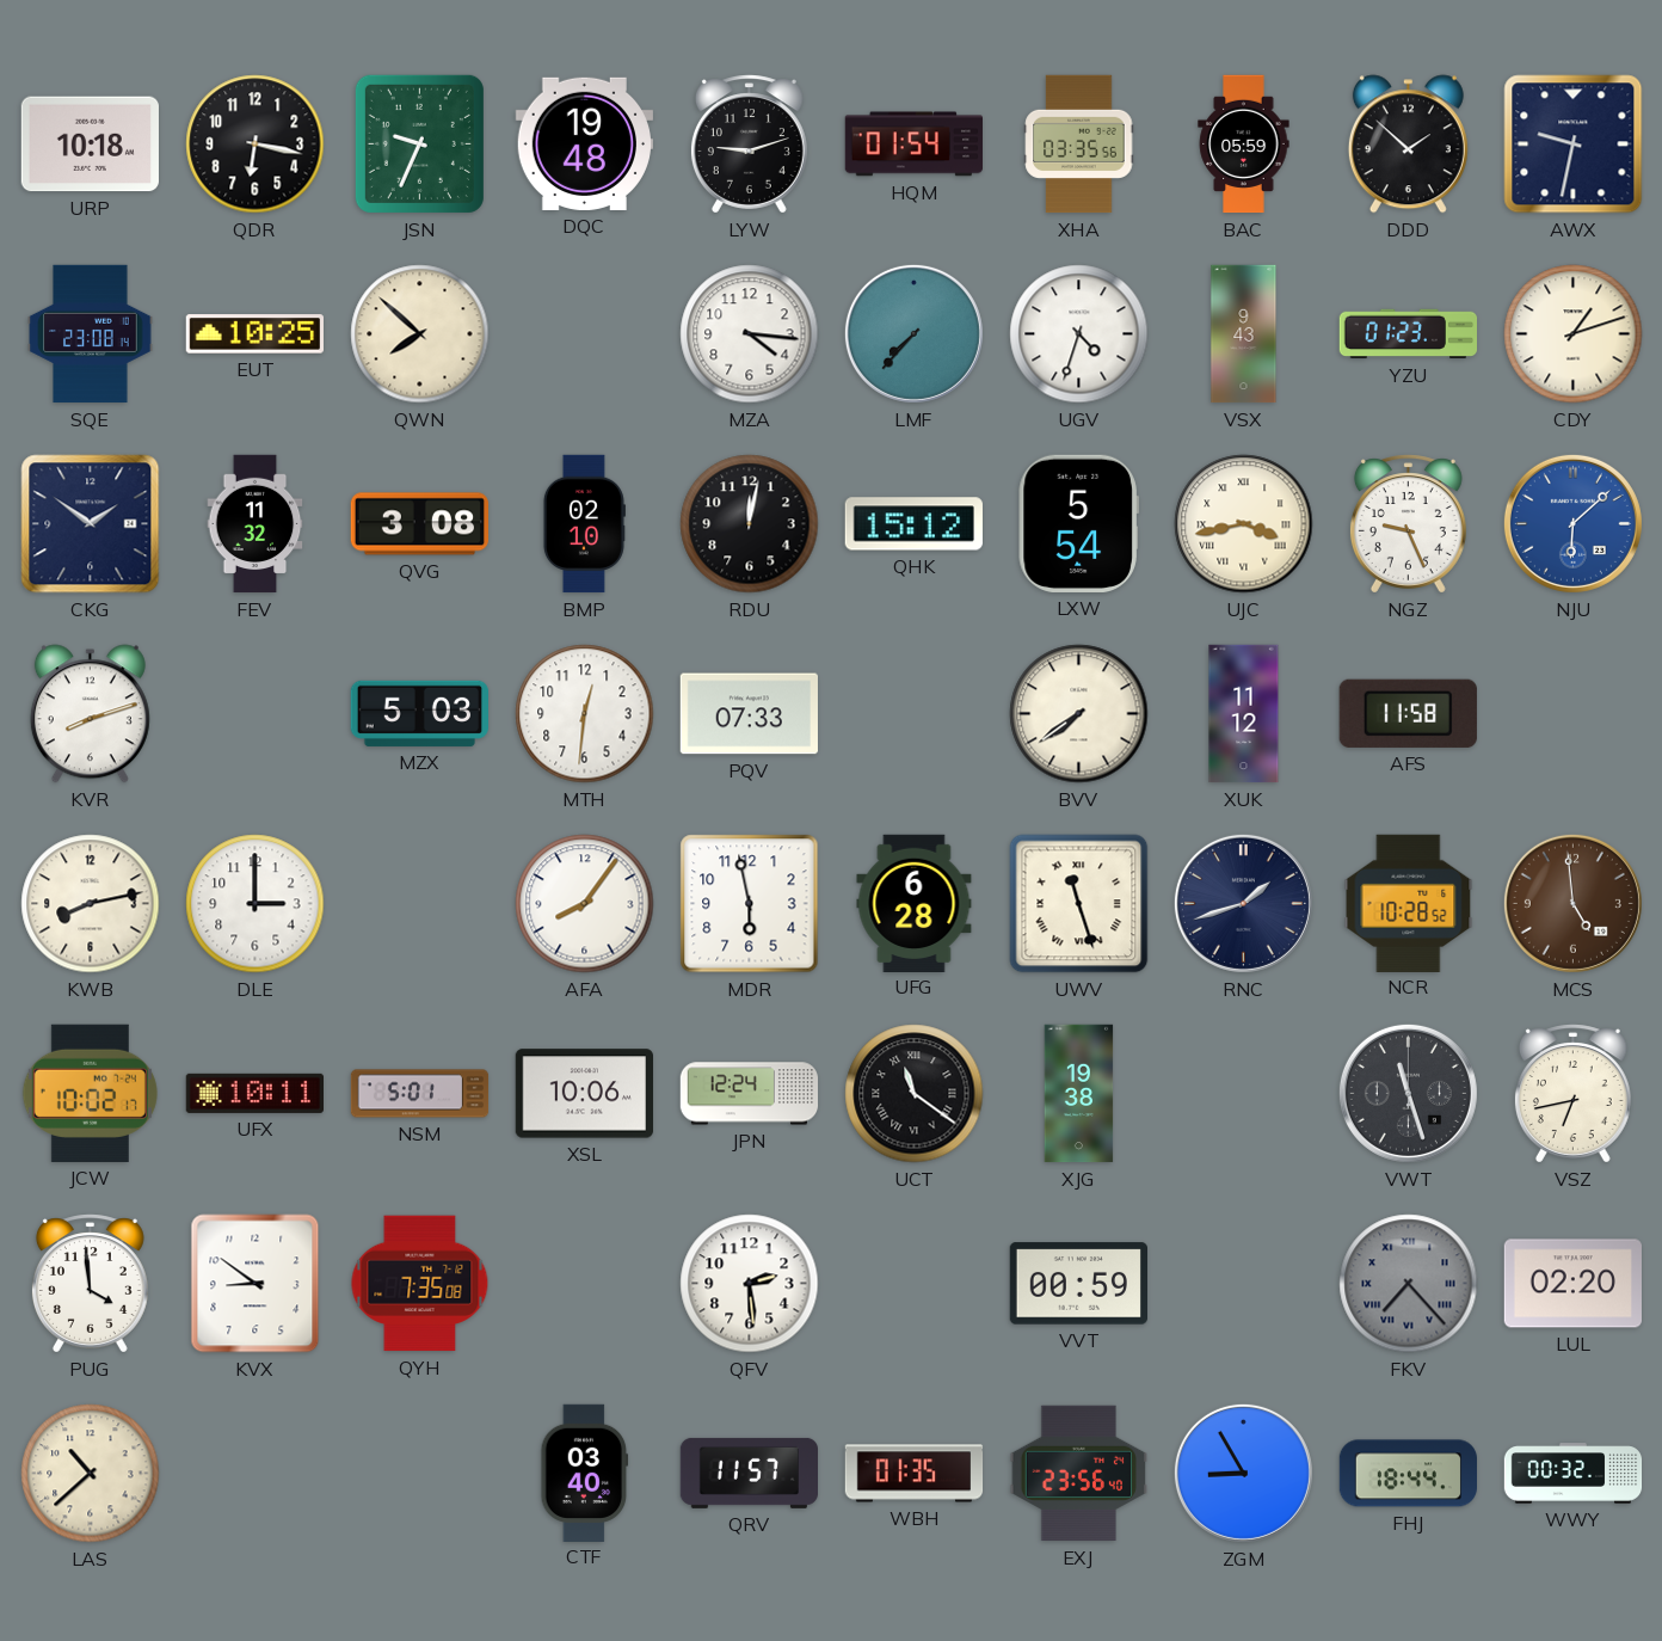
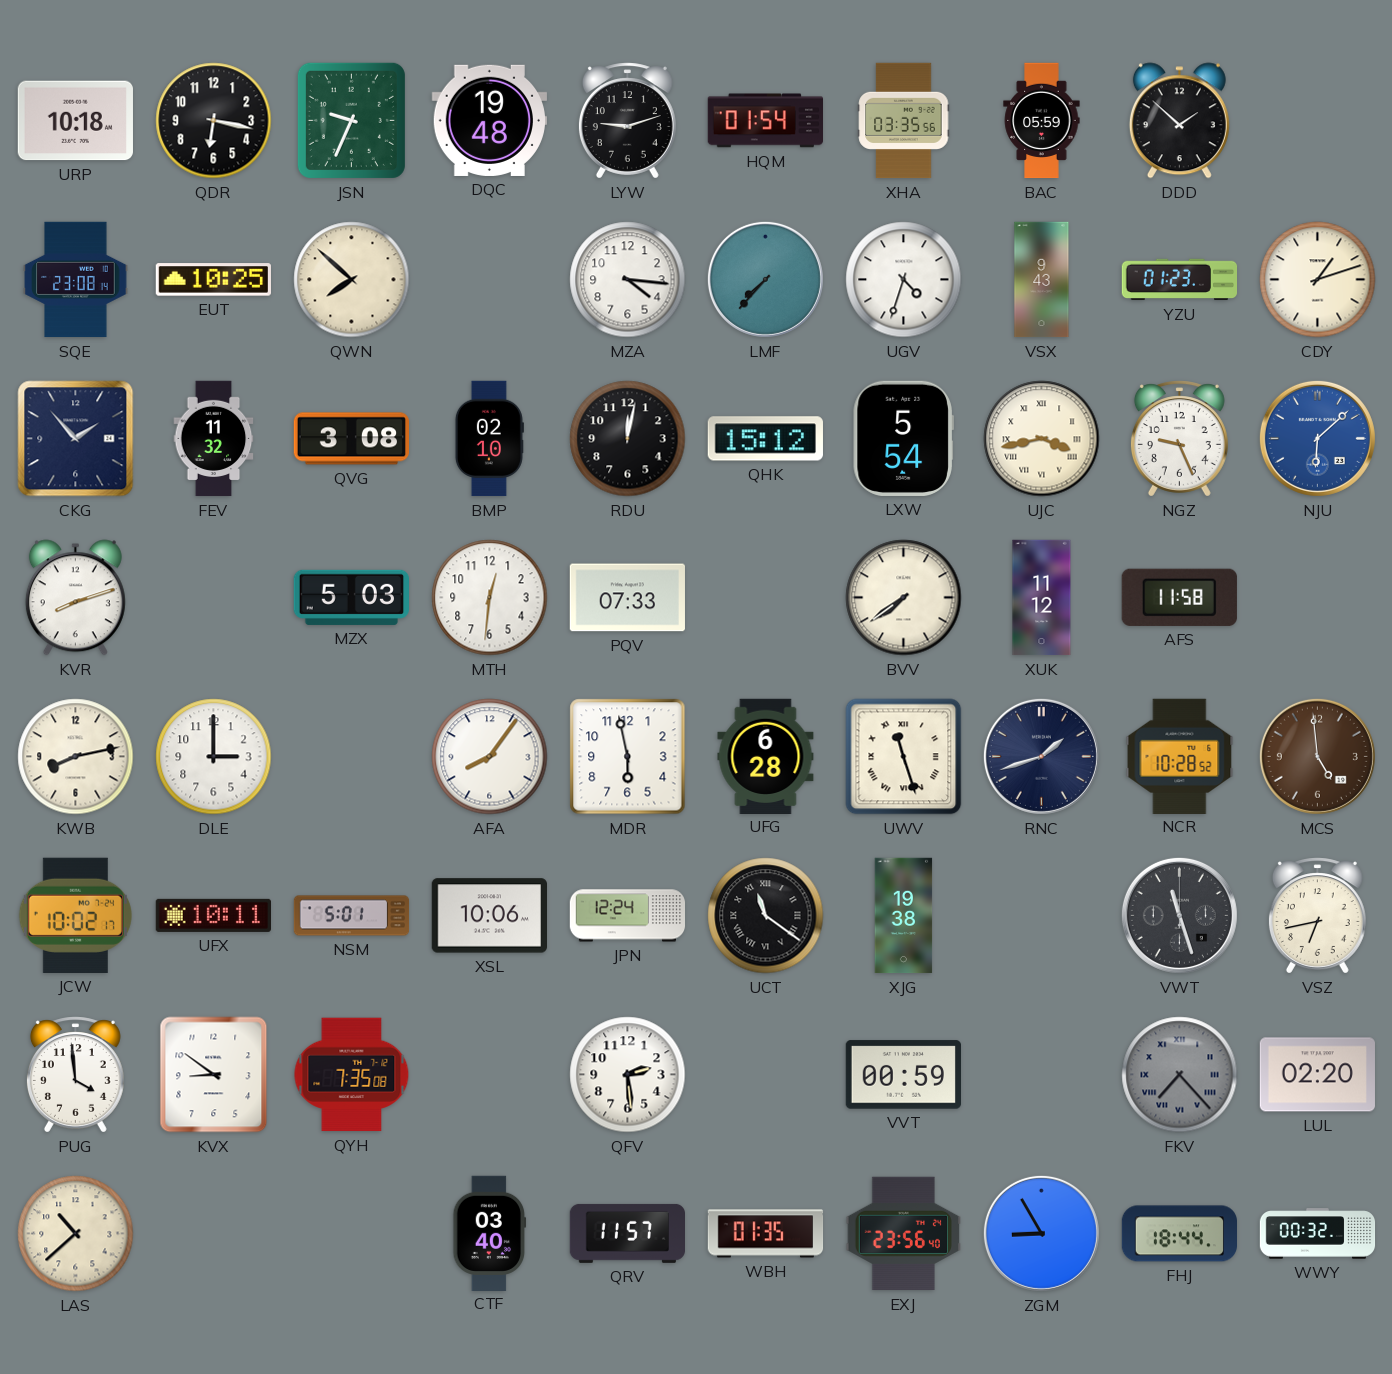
AWX: 9:32 -> none (1574, 145)
CKG: 1:51 -> 1:53 (76, 439)
